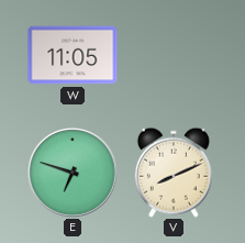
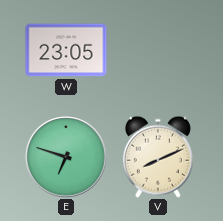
W: 11:05 -> 23:05 (66, 50)
